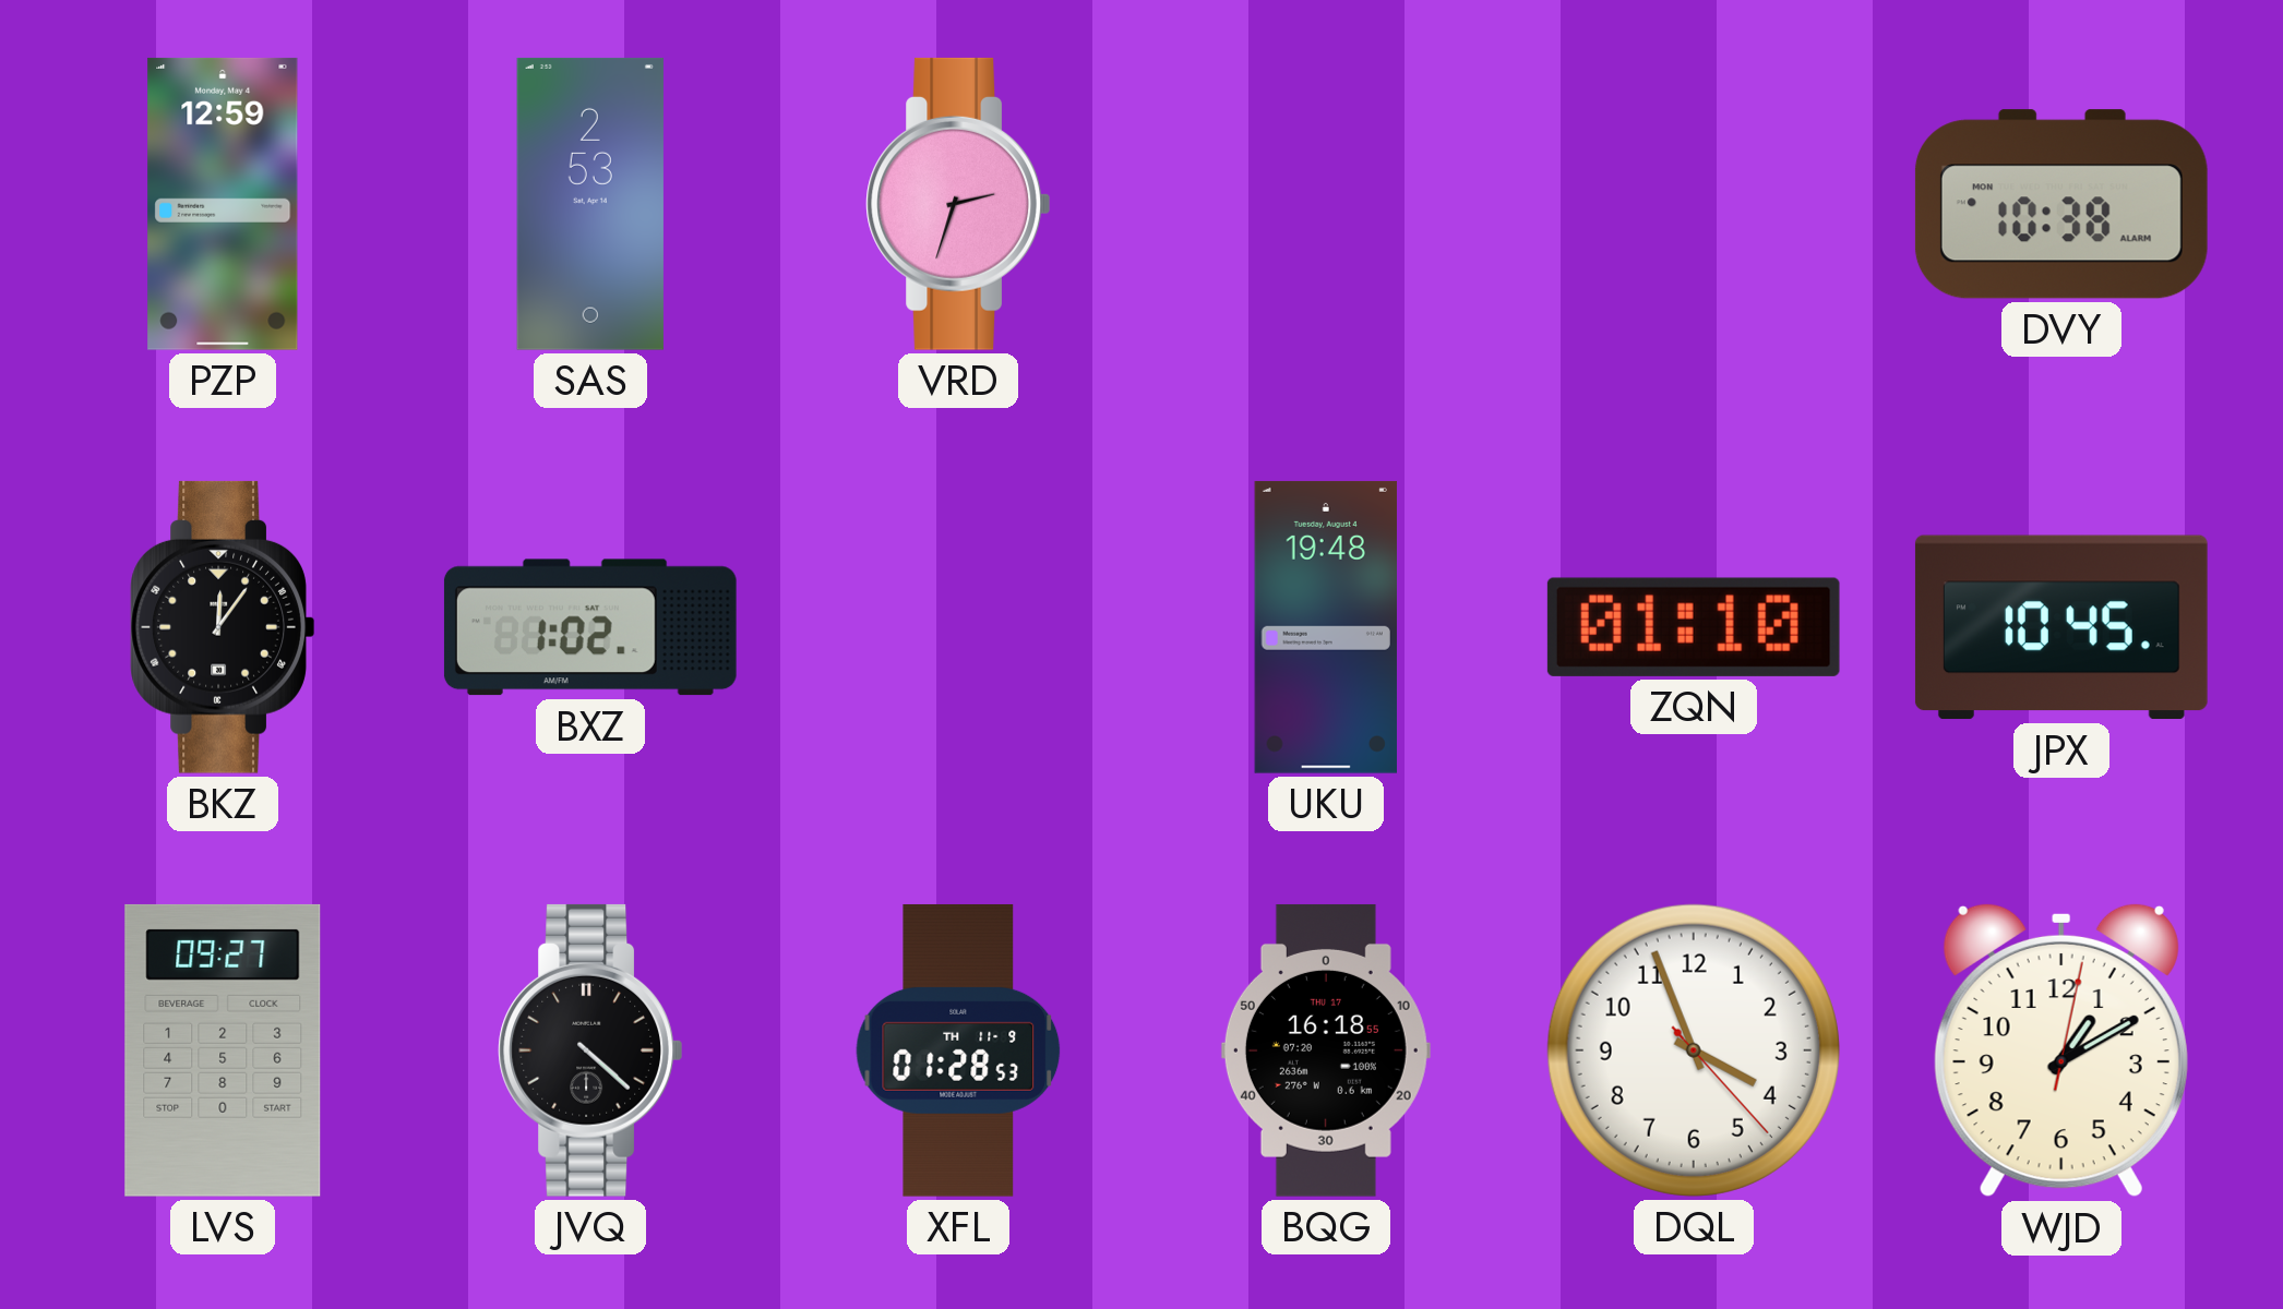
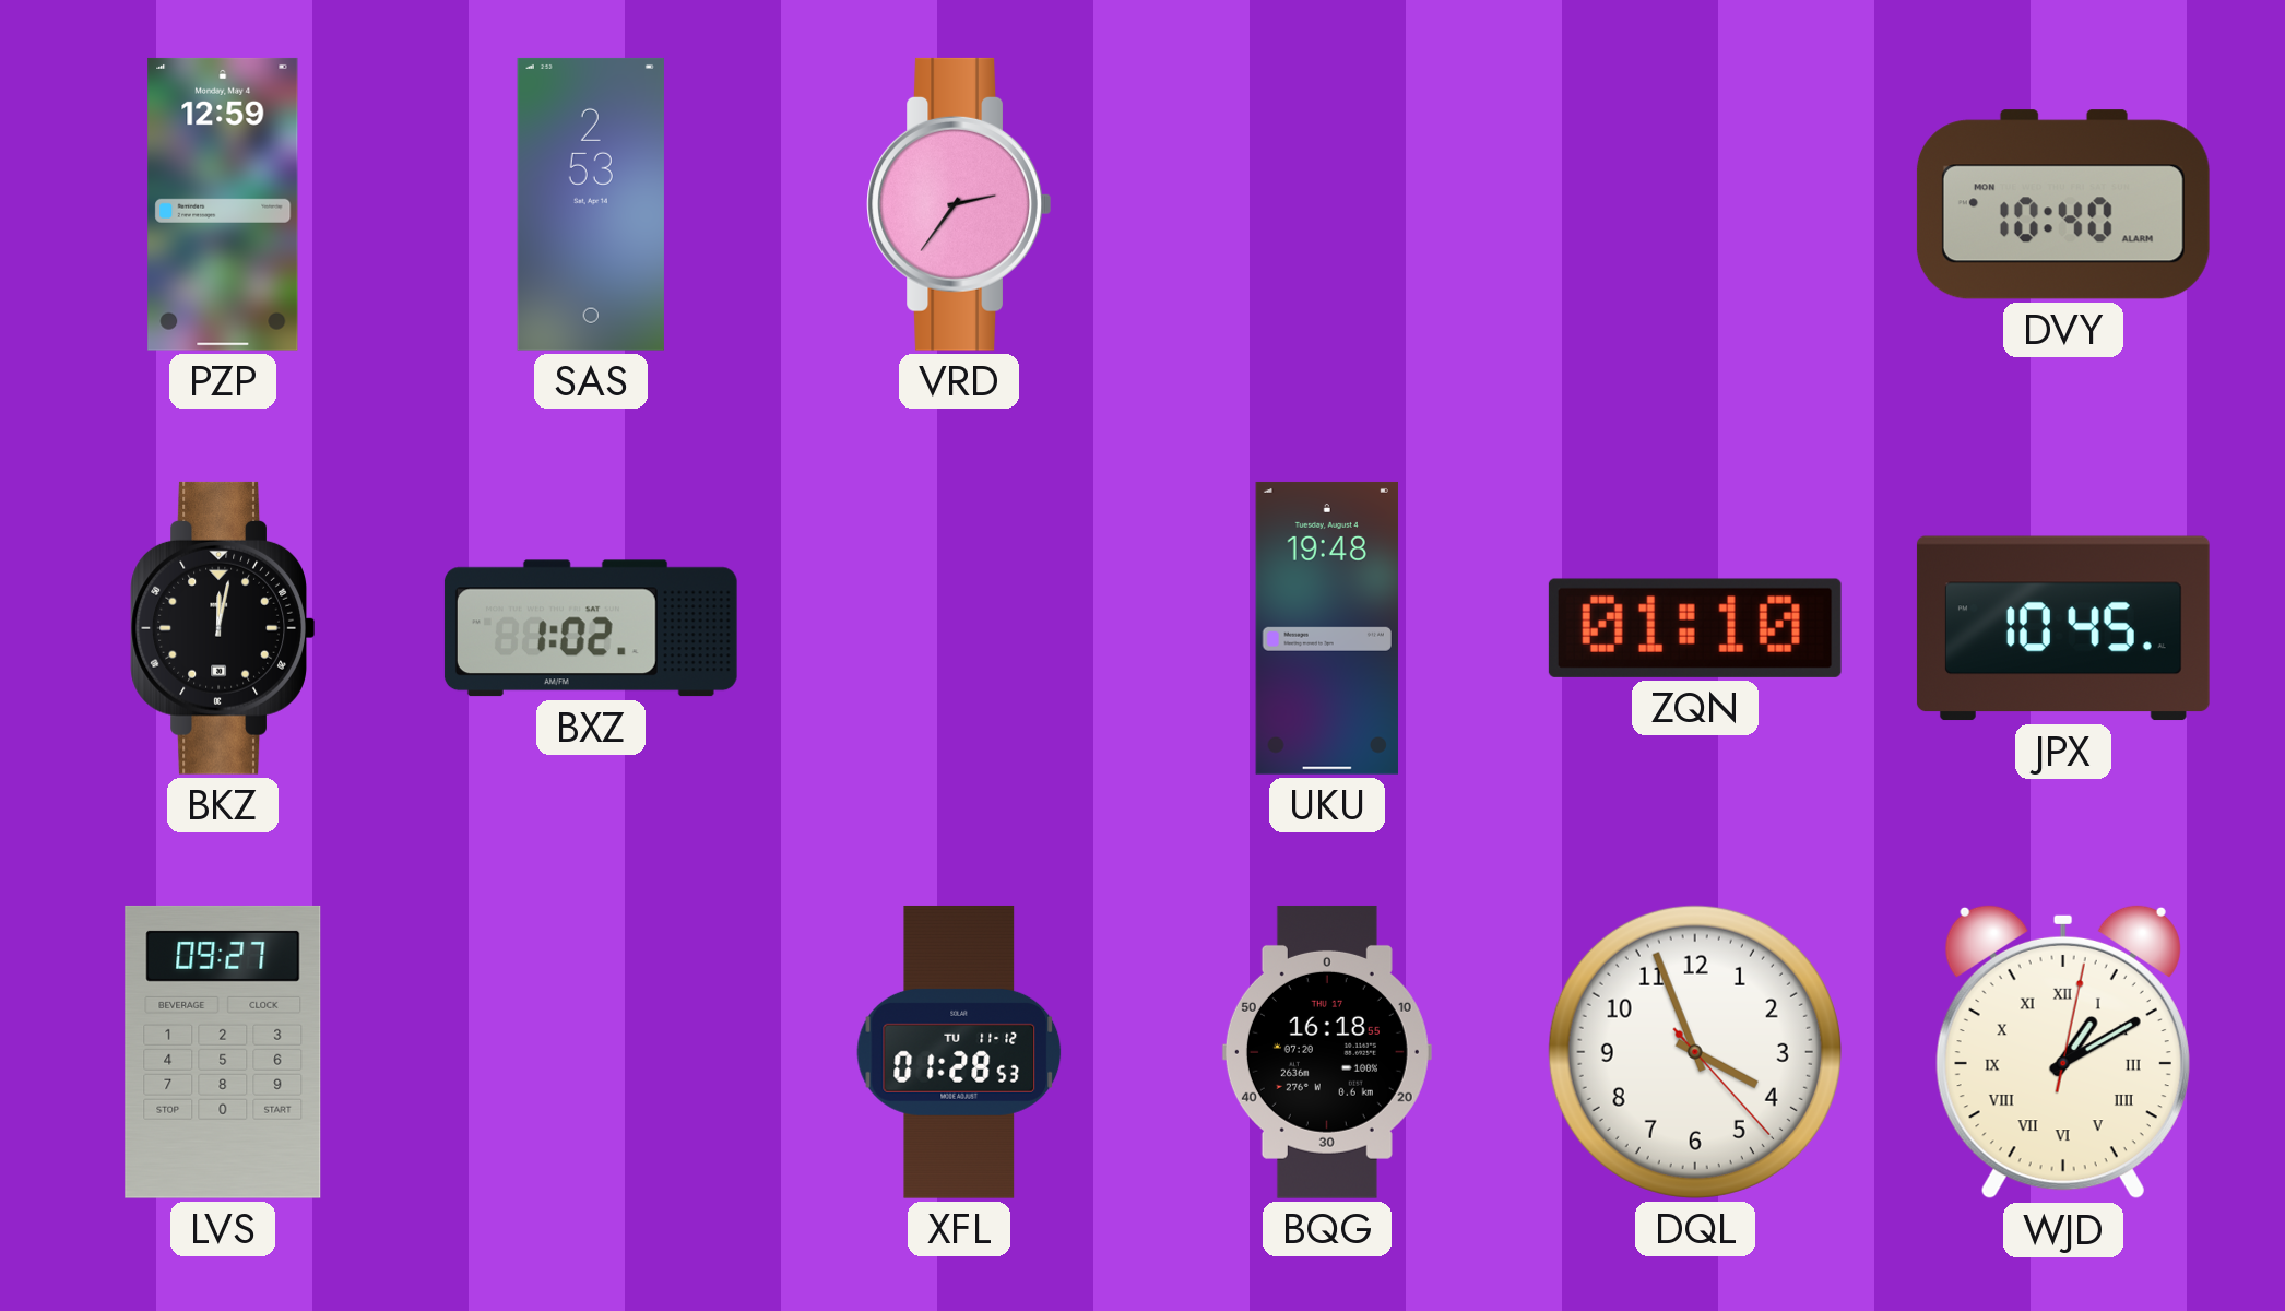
VRD: 2:33 -> 2:36 (959, 204)
DVY: 10:38 -> 10:40 (2063, 204)
BKZ: 12:06 -> 12:02 (223, 628)
JVQ: 4:22 -> none (590, 1050)
XFL date: TH 11-9 -> TU 11-12 (959, 1052)
WJD numerals: Arabic -> Roman (2063, 1052)
